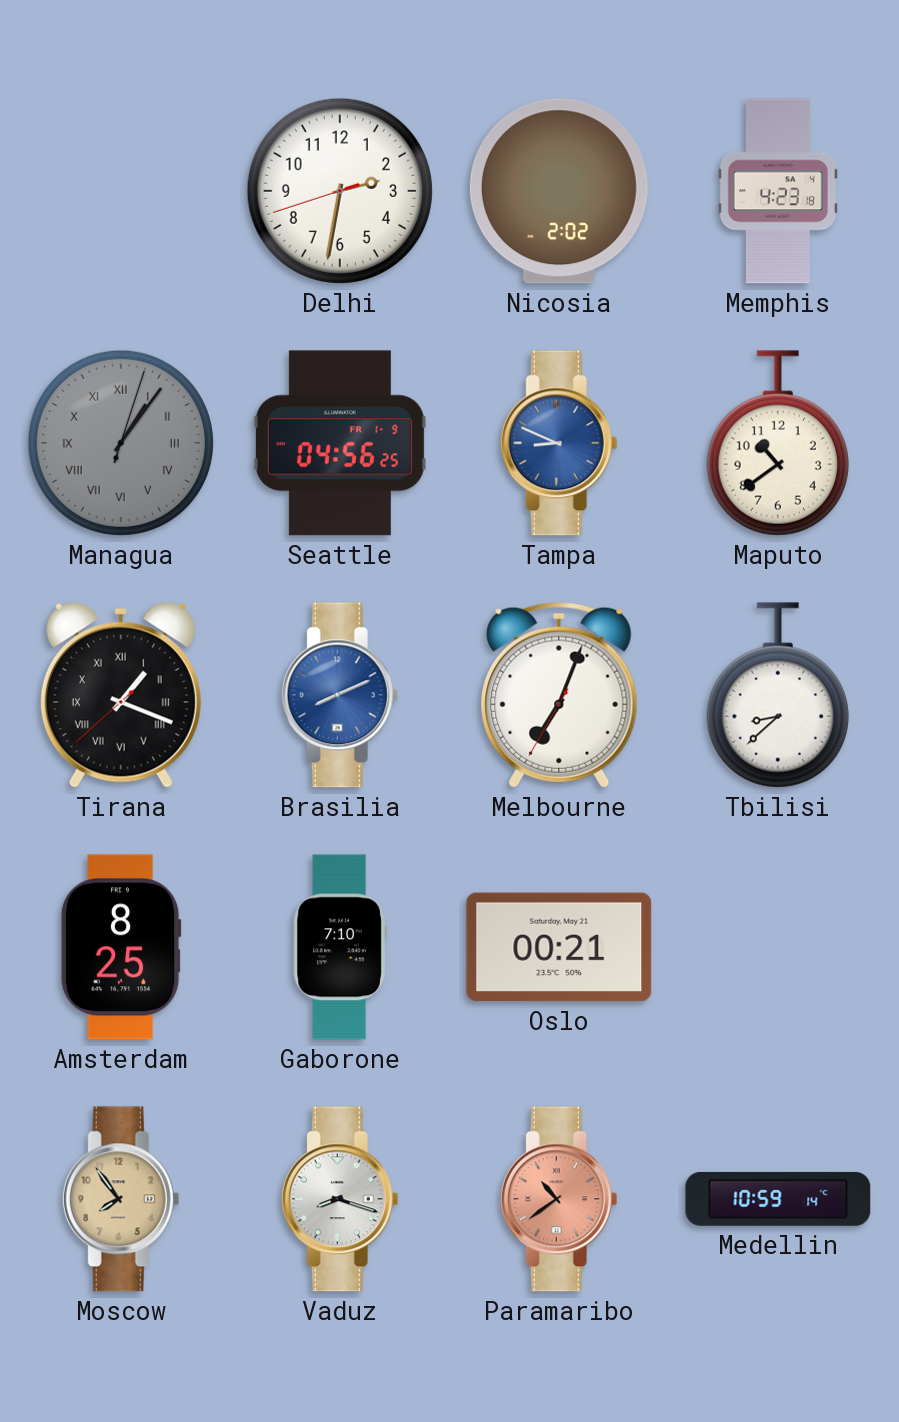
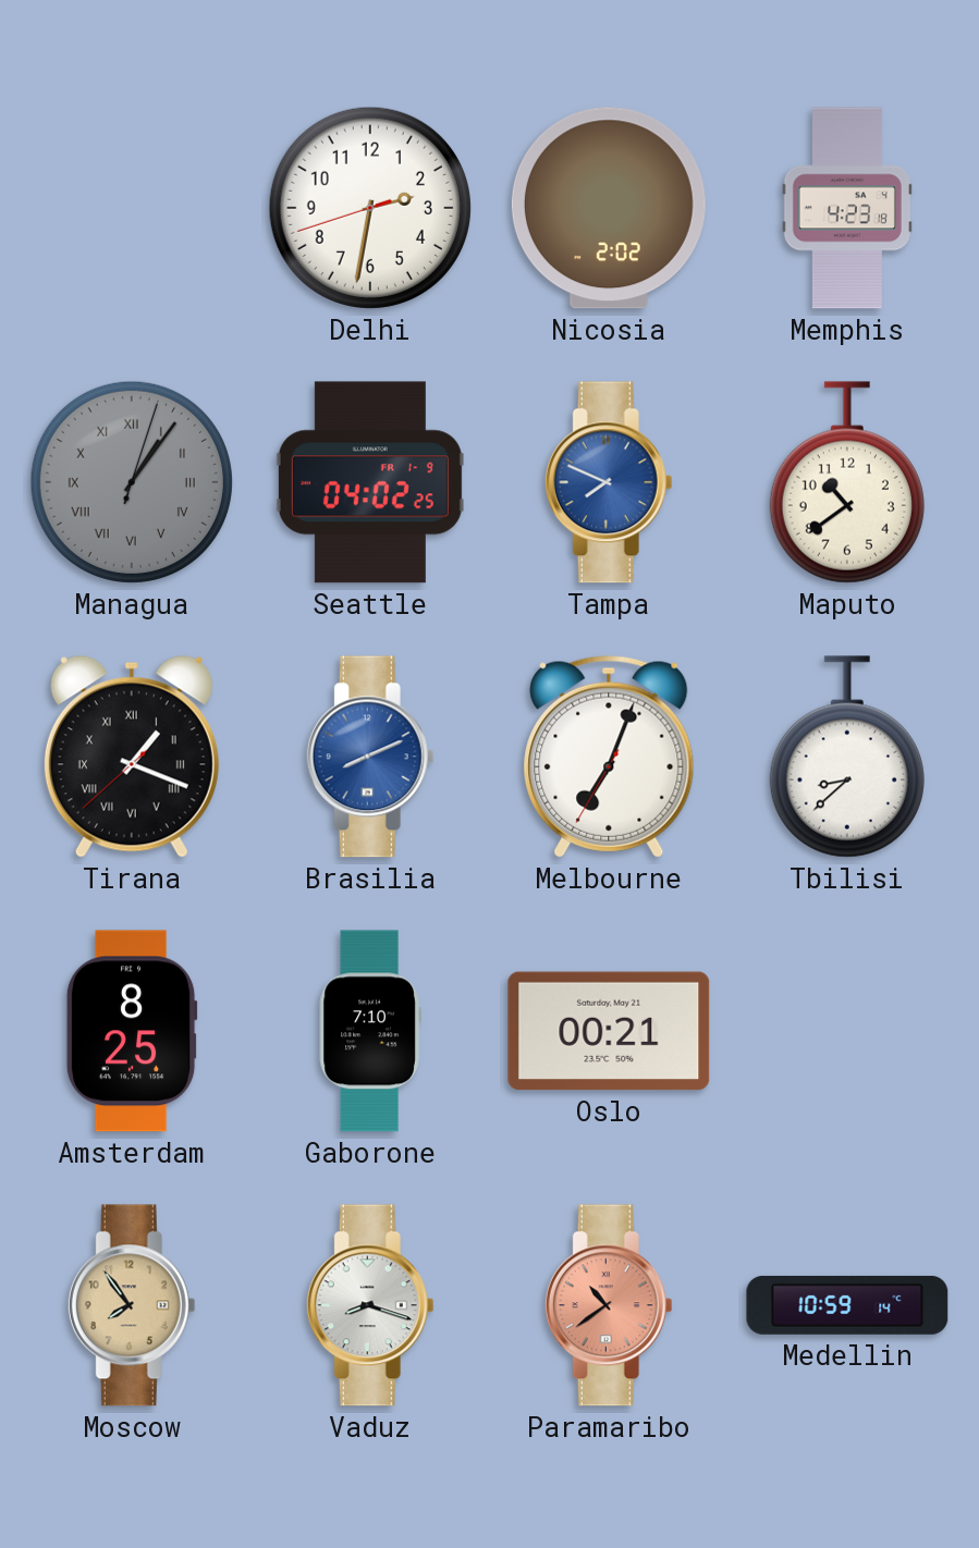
Seattle: 04:56 -> 04:02 (370, 482)
Tampa: 8:49 -> 7:49 (609, 482)
